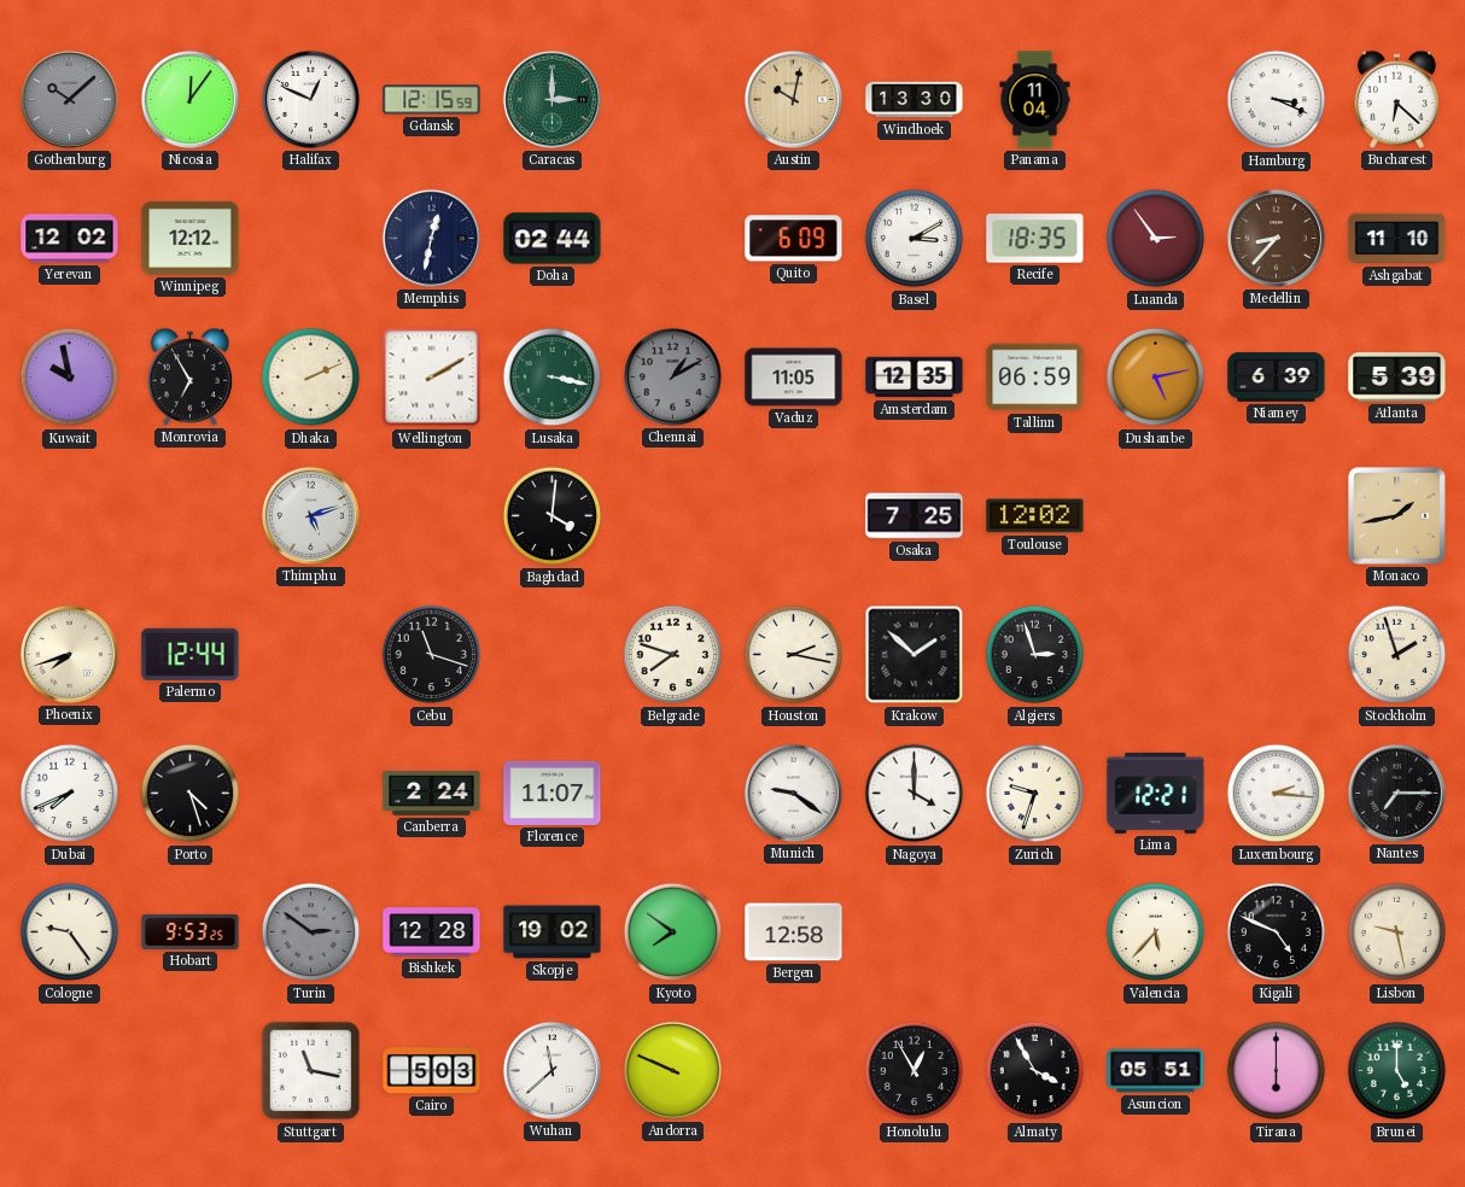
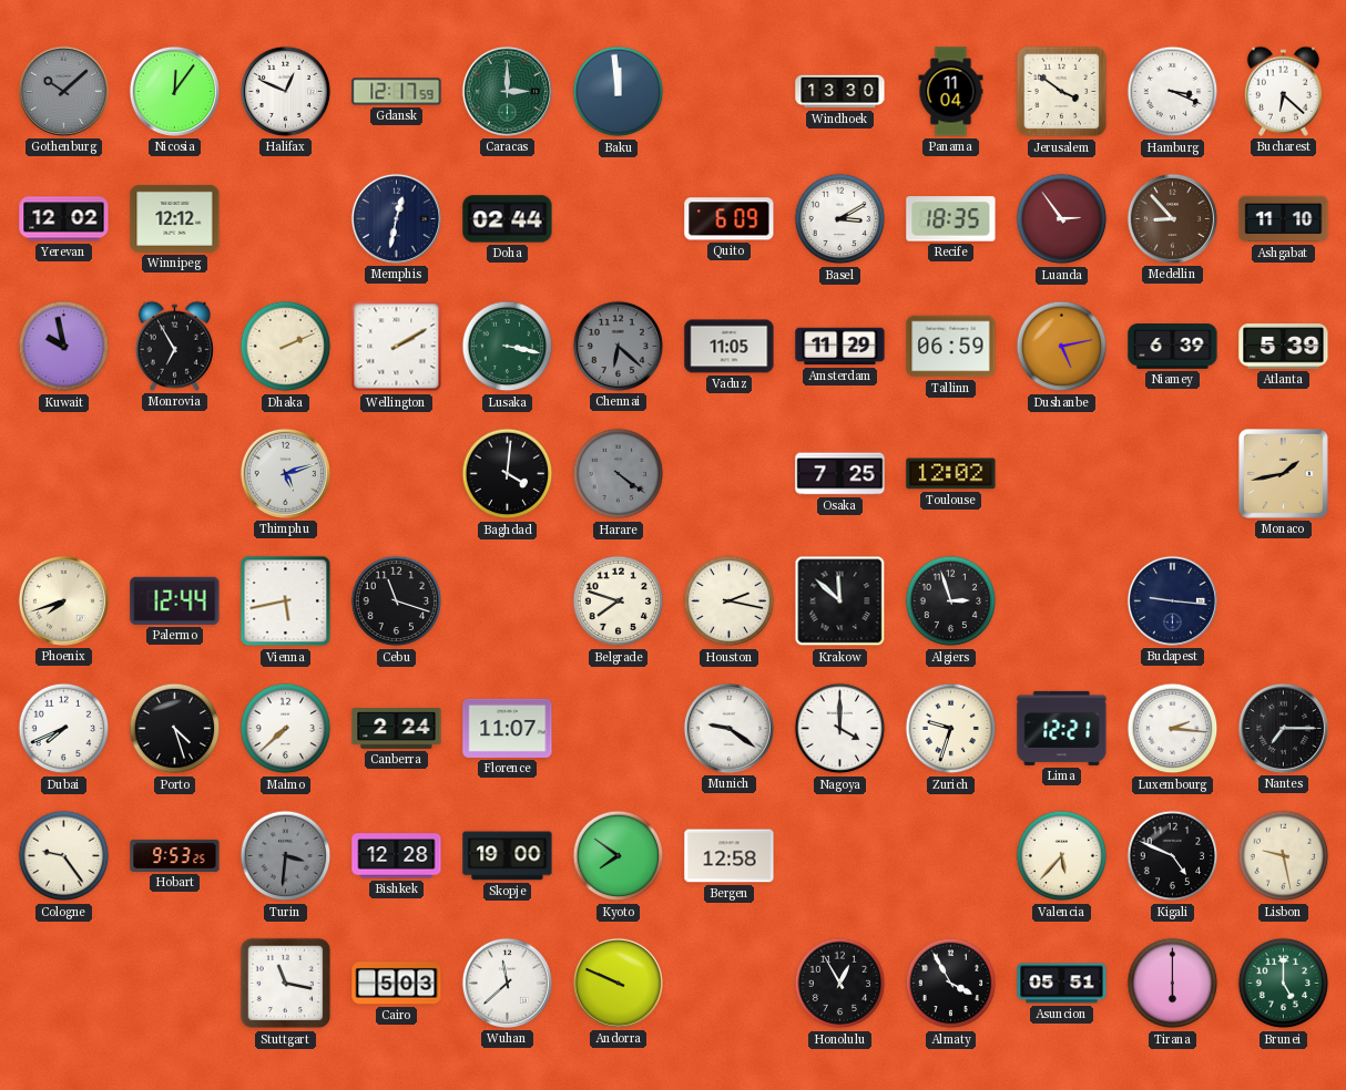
Gdansk: 12:15 -> 12:17 (397, 92)
Baku: none -> 11:59 (619, 92)
Austin: 10:02 -> none (793, 99)
Jerusalem: none -> 3:51 (1062, 92)
Medellin: 8:37 -> 8:53 (1172, 218)
Chennai: 1:10 -> 6:22 (618, 346)
Amsterdam: 12:35 -> 11:29 (840, 347)
Harare: none -> 4:21 (619, 474)
Vienna: none -> 5:43 (286, 601)
Krakow: 1:52 -> 11:52 (840, 601)
Budapest: none -> 9:16 (1172, 600)
Stockholm: 1:57 -> none (1397, 655)
Malmo: none -> 7:38 (286, 729)
Turin: 2:51 -> 3:31 (286, 856)
Skopje: 19:02 -> 19:00 (508, 856)
